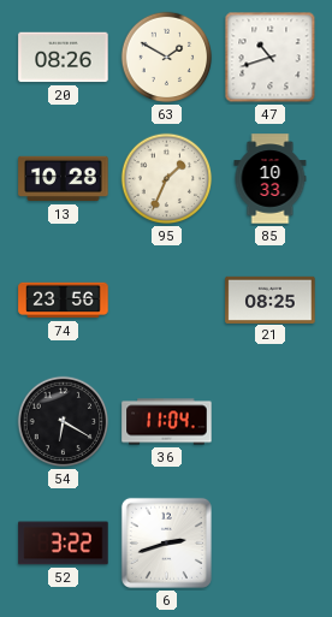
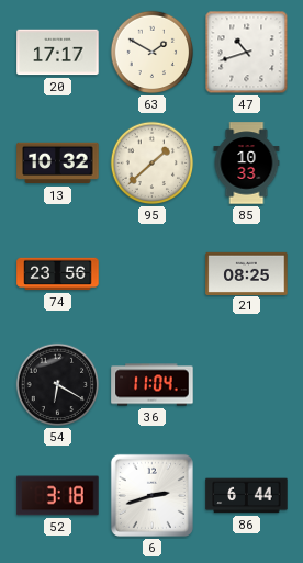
20: 08:26 -> 17:17 (58, 53)
13: 10:28 -> 10:32 (58, 164)
95: 1:34 -> 1:38 (153, 164)
52: 3:22 -> 3:18 (58, 496)
86: none -> 6:44 (247, 496)
